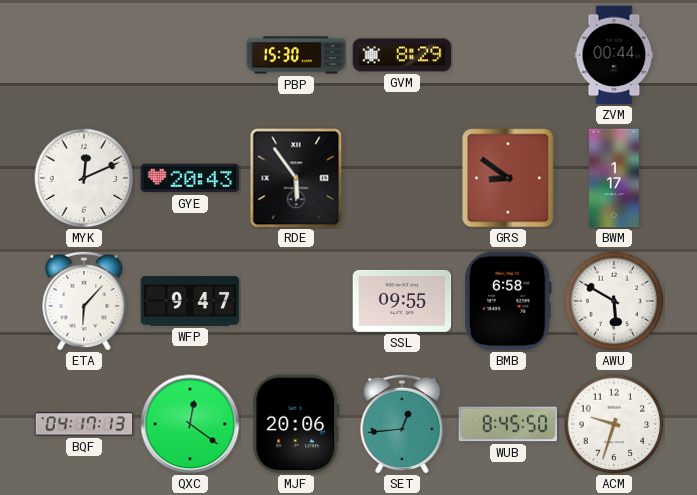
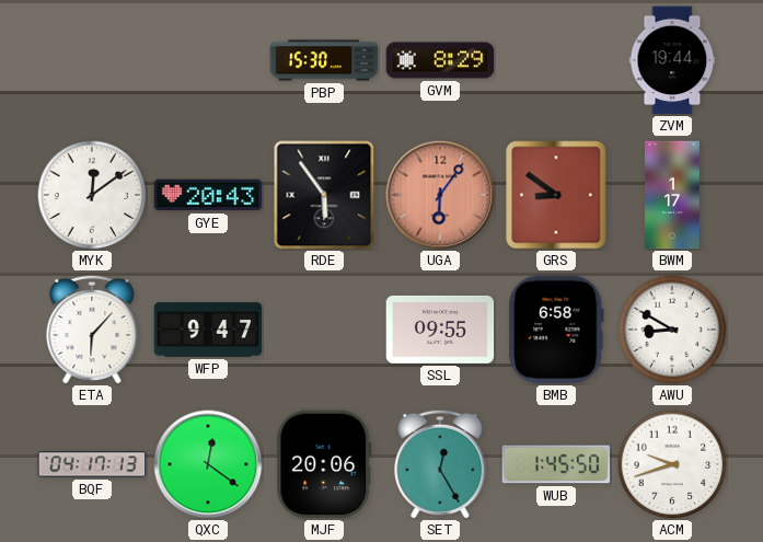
ZVM: 00:44 -> 19:44 (672, 60)
MYK: 12:11 -> 12:09 (92, 195)
UGA: none -> 6:06 (440, 195)
AWU: 5:50 -> 8:50 (672, 330)
SET: 12:44 -> 12:25 (440, 464)
WUB: 8:45 -> 1:45 (556, 464)
ACM: 9:33 -> 9:42 (672, 464)
